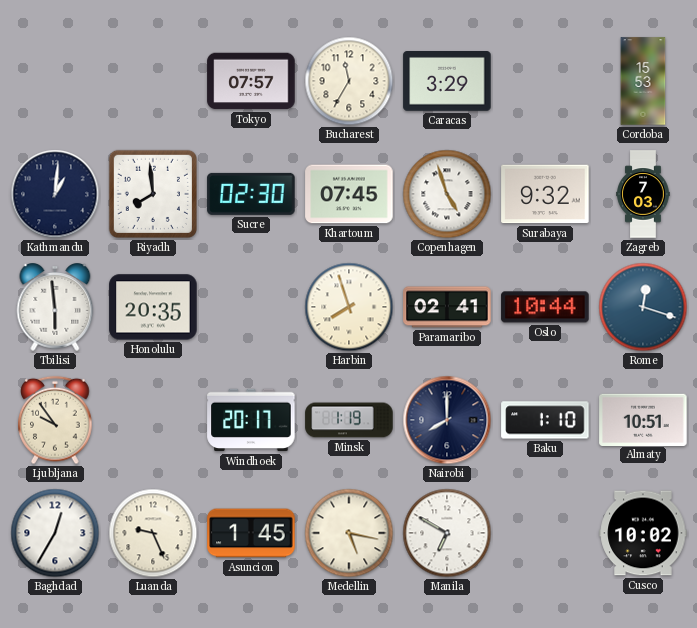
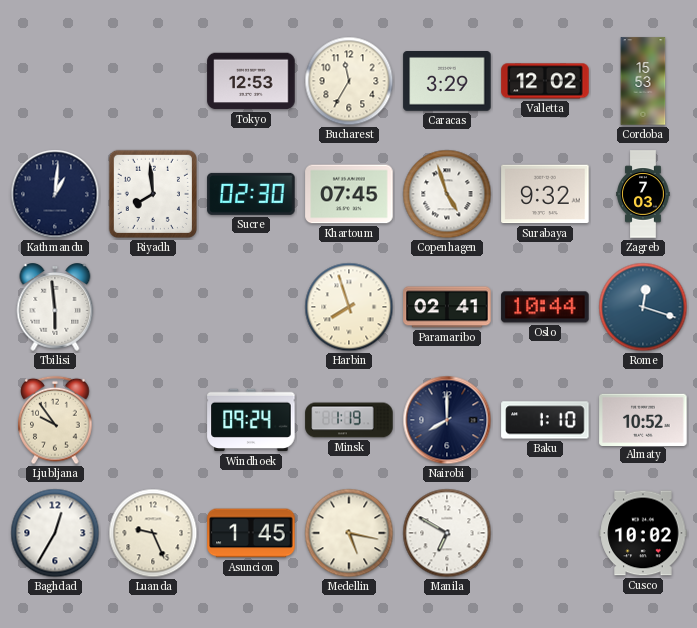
Tokyo: 07:57 -> 12:53 (251, 81)
Valletta: none -> 12:02 (545, 81)
Honolulu: 20:35 -> none (153, 307)
Windhoek: 20:17 -> 09:24 (251, 420)
Almaty: 10:51 -> 10:52 (643, 419)
